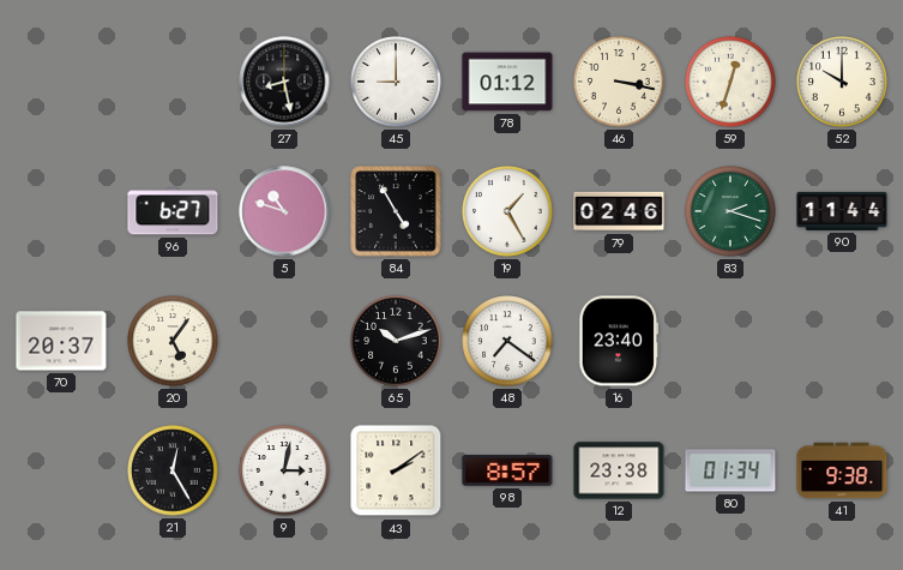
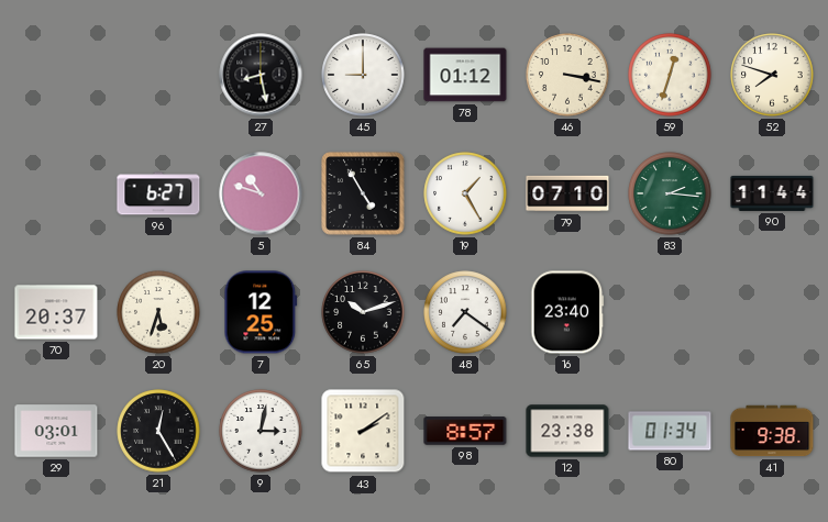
52: 10:00 -> 7:48 (772, 75)
79: 02:46 -> 07:10 (567, 193)
83: 2:18 -> 2:16 (670, 193)
20: 5:06 -> 5:33 (158, 312)
7: none -> 12:25 (261, 312)
29: none -> 03:01 (56, 431)
